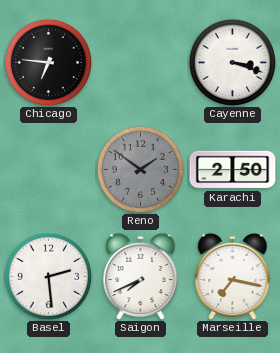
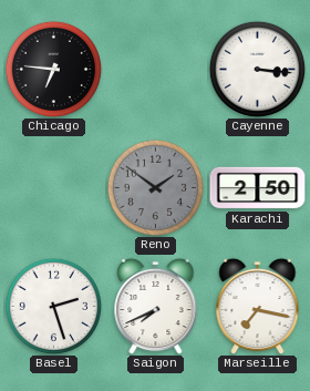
Cayenne: 3:18 -> 3:16 (257, 69)
Basel: 2:29 -> 2:27 (53, 306)
